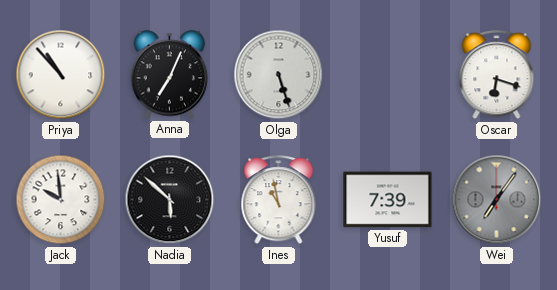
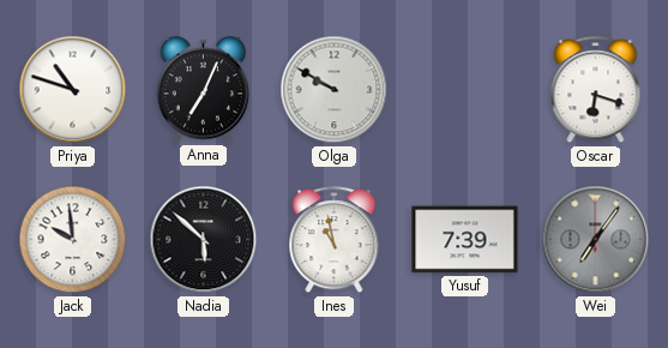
Priya: 10:53 -> 10:48 (73, 90)
Olga: 5:27 -> 9:50 (335, 90)
